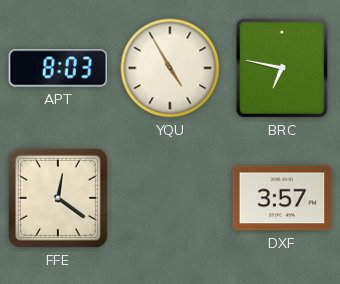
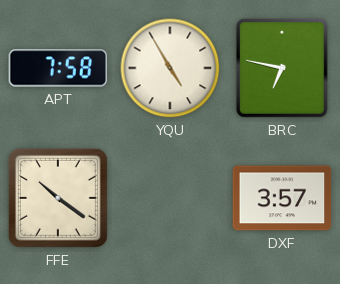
APT: 8:03 -> 7:58 (58, 68)
FFE: 12:21 -> 10:21 (58, 198)
